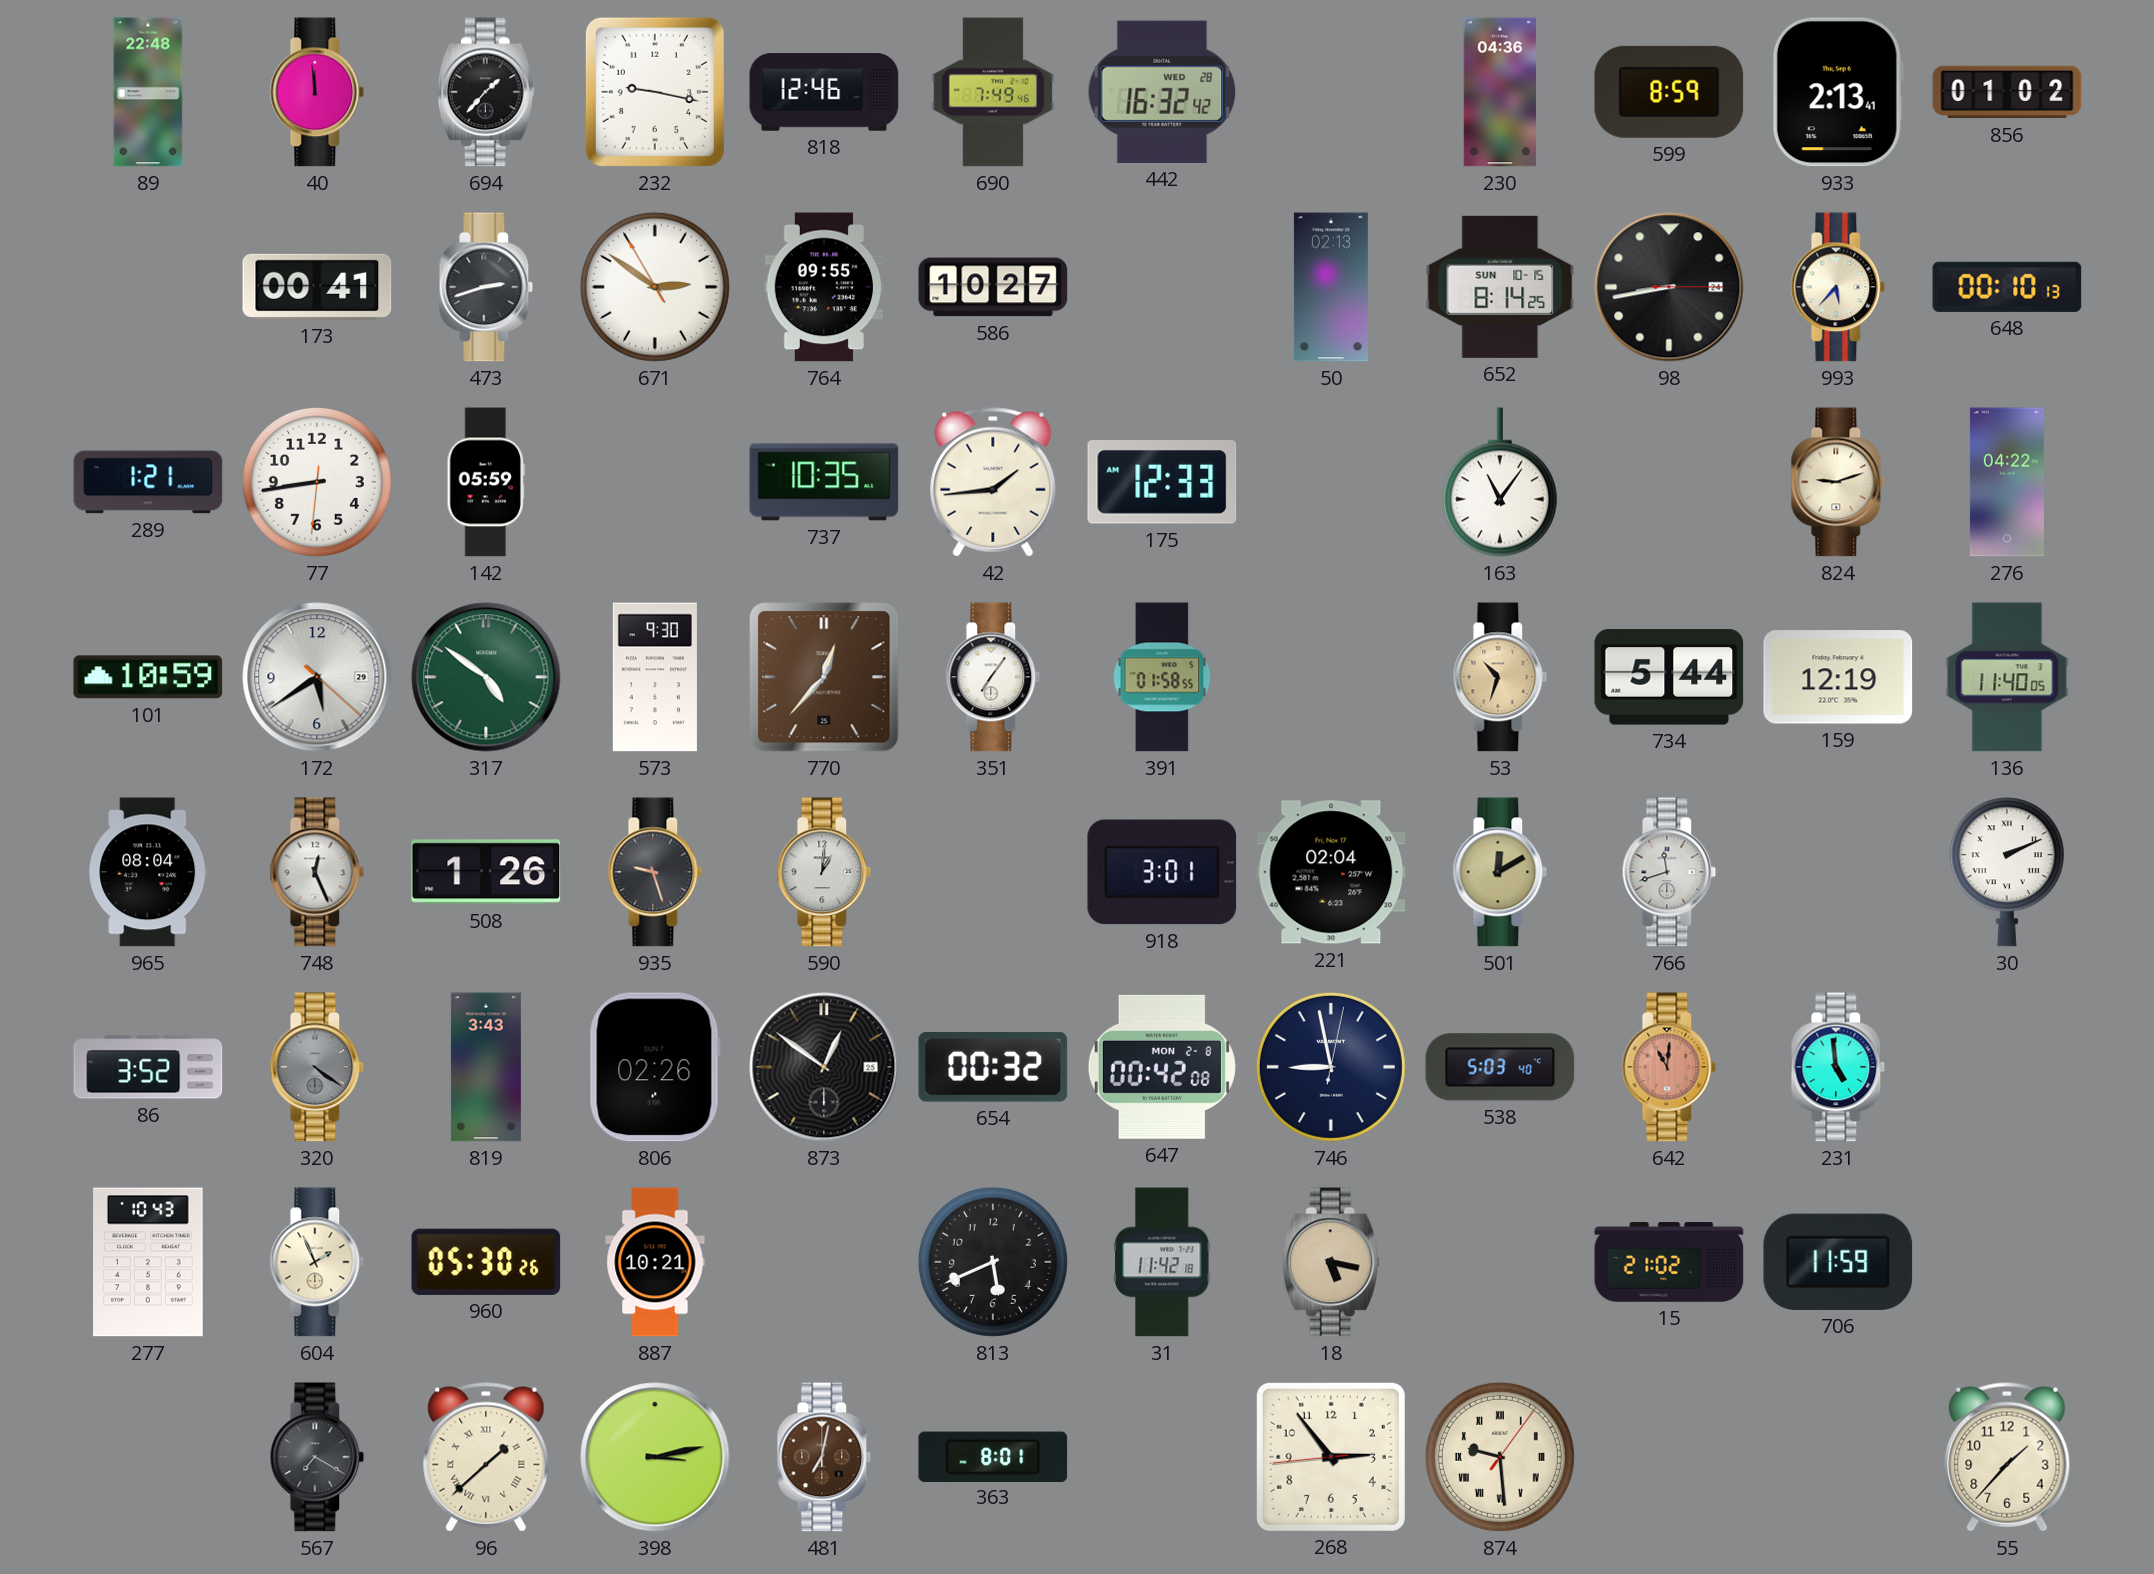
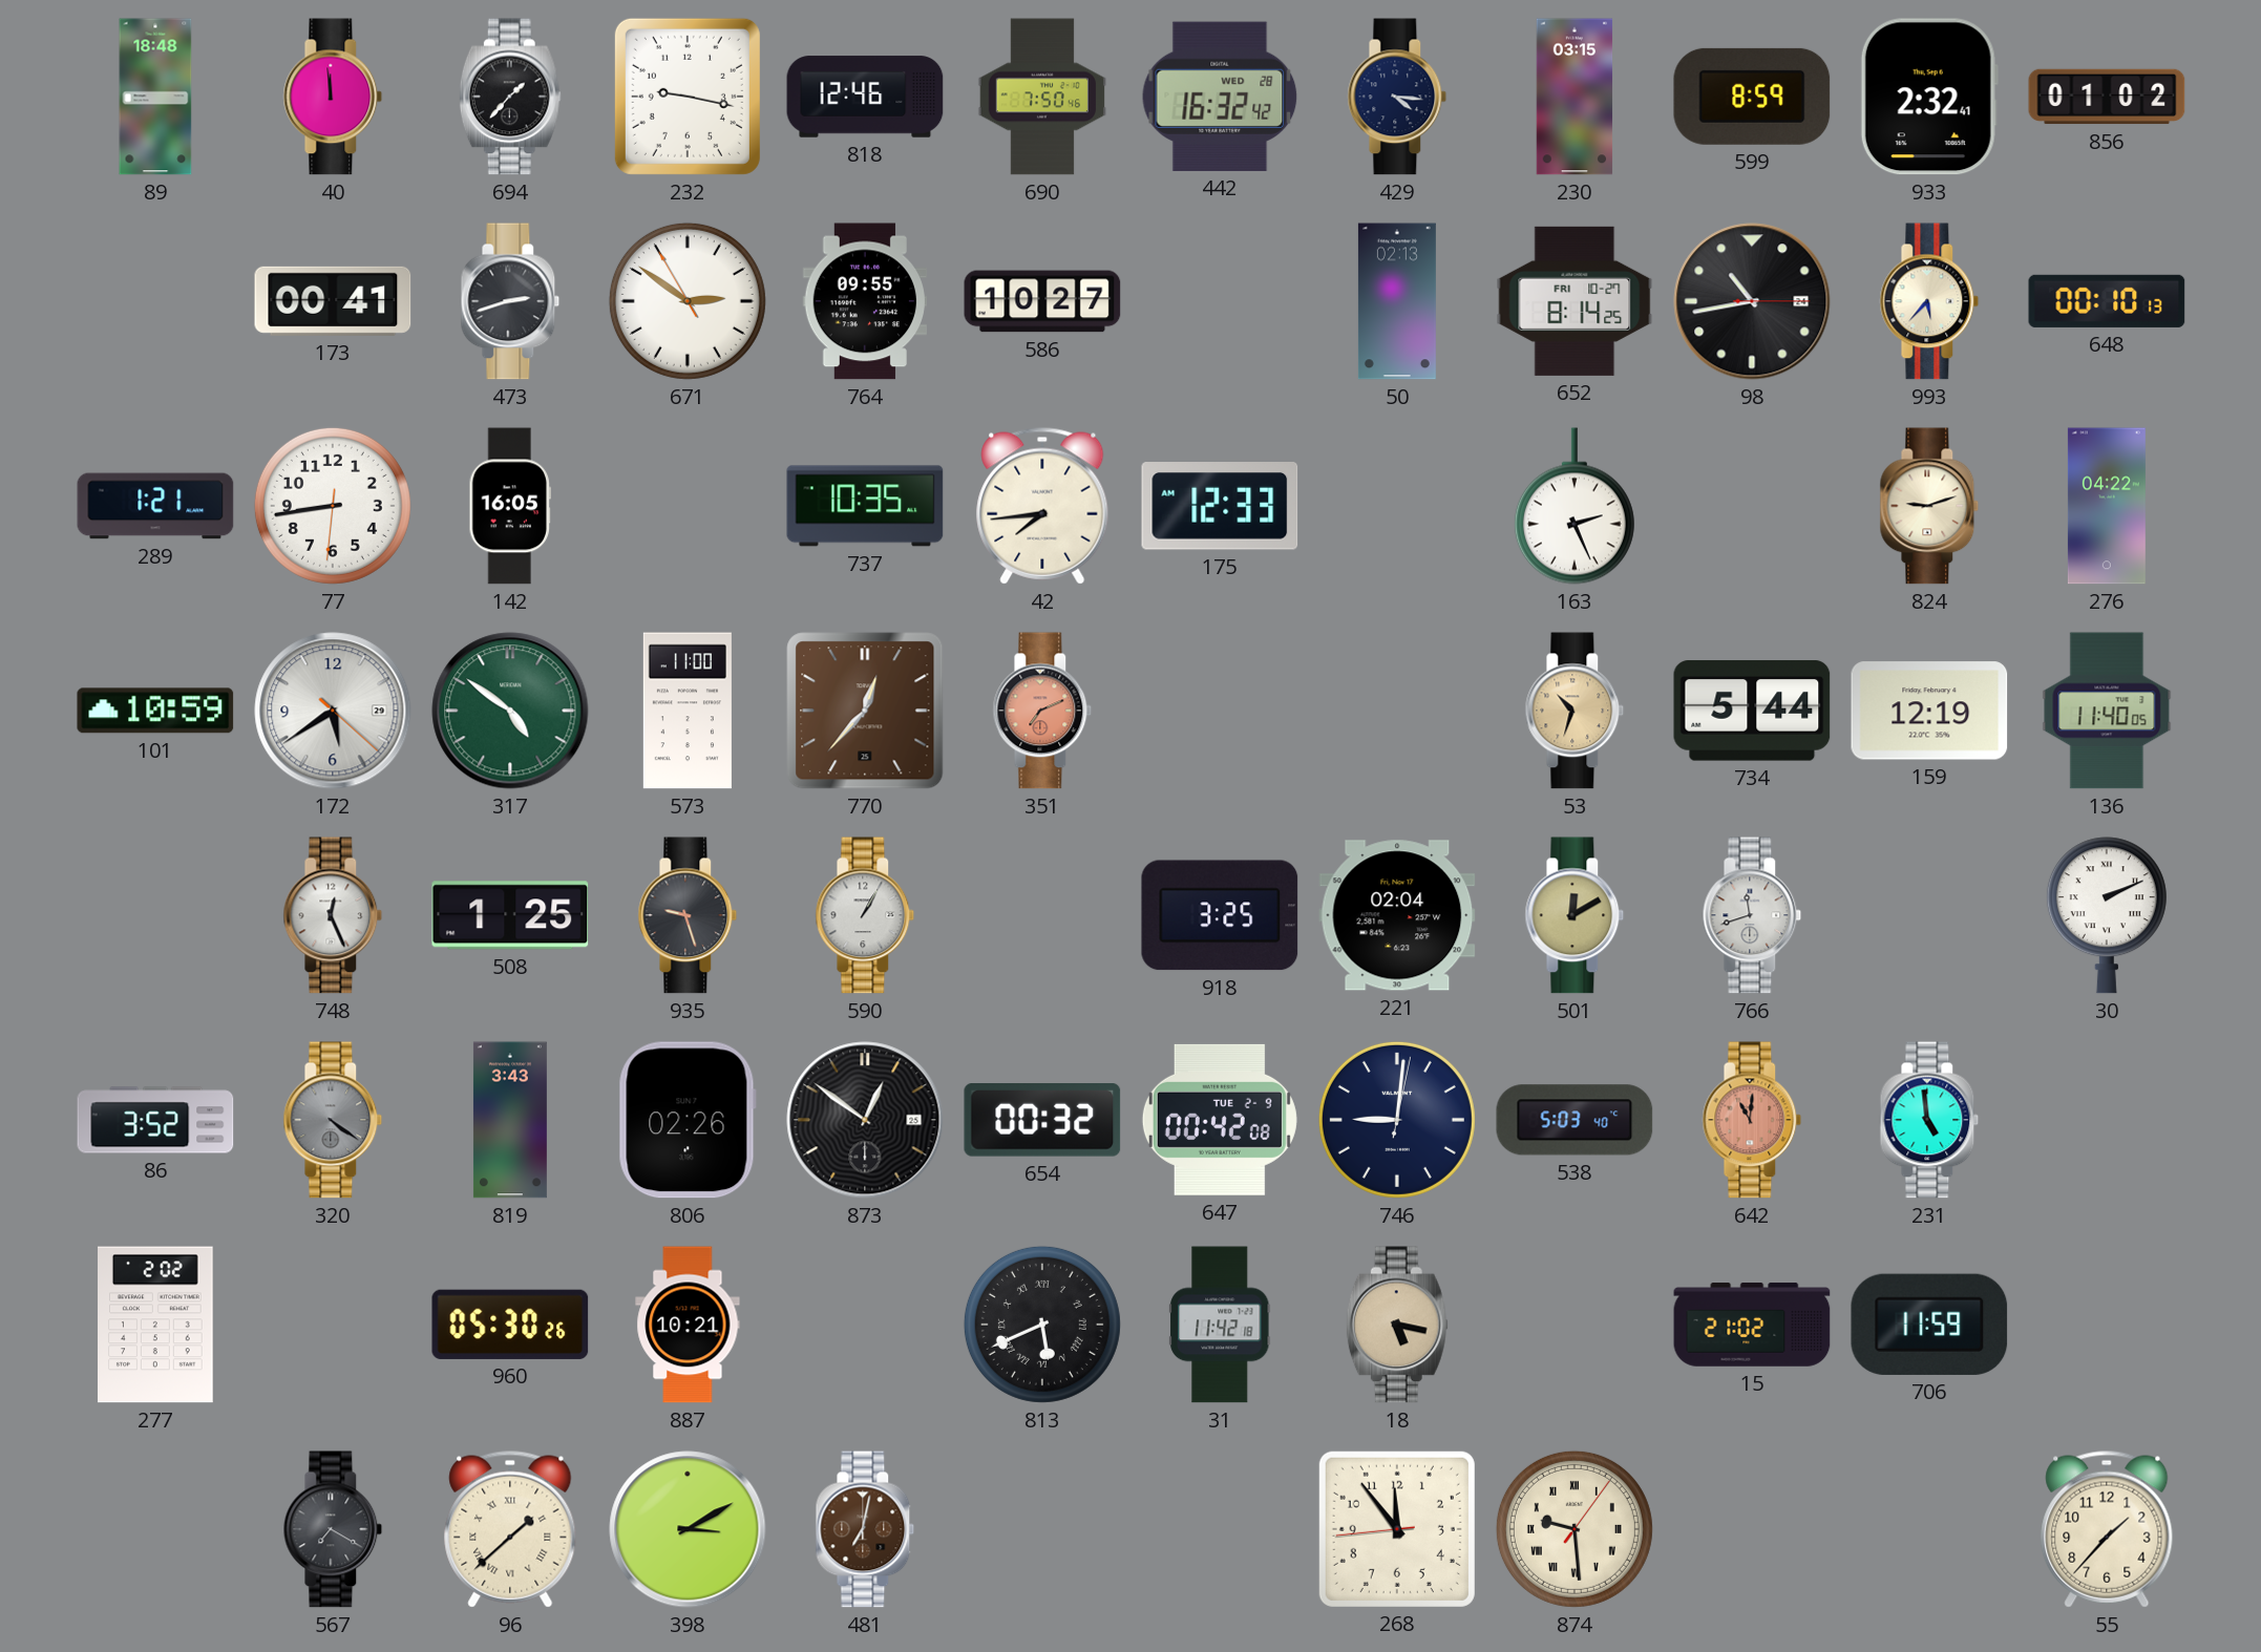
89: 22:48 -> 18:48 (155, 97)
690: 7:49 -> 7:50 (1042, 97)
429: none -> 4:16 (1397, 97)
230: 04:36 -> 03:15 (1575, 97)
933: 2:13 -> 2:32 (1929, 97)
652 date: SUN 10-15 -> FRI 10-27 (1575, 301)
98: 8:43 -> 10:43 (1752, 301)
142: 05:59 -> 16:05 (509, 506)
42: 1:44 -> 7:44 (1042, 506)
163: 11:06 -> 2:26 (1575, 506)
573: 9:30 -> 11:00 (688, 711)
351: 7:06 -> 7:11 (1042, 711)
351 dial: white -> salmon (1042, 711)
391: 01:58 -> none (1162, 677)
965: 08:04 -> none (148, 872)
508: 1:26 -> 1:25 (510, 915)
590: 1:01 -> 1:05 (865, 915)
918: 3:01 -> 3:25 (1220, 915)
647 date: MON 2-8 -> TUE 2-9 (1220, 1120)
746: 8:58 -> 9:01 (1397, 1120)
277: 10:43 -> 2:02 (155, 1325)
604: 1:56 -> none (317, 1262)
813 numerals: Arabic -> Roman (1042, 1325)
398: 3:13 -> 3:10 (688, 1529)
363: 8:01 -> none (993, 1456)
268: 2:53 -> 11:53 (1397, 1529)
